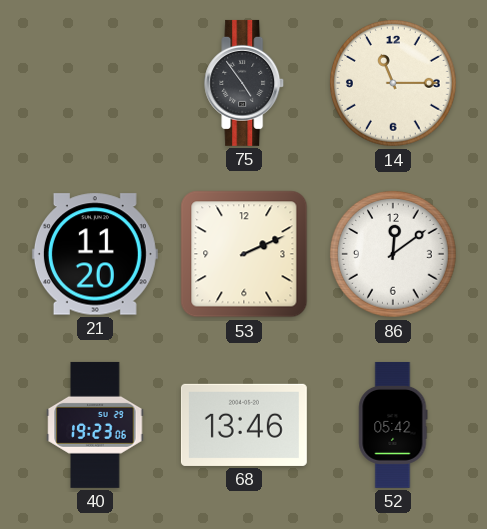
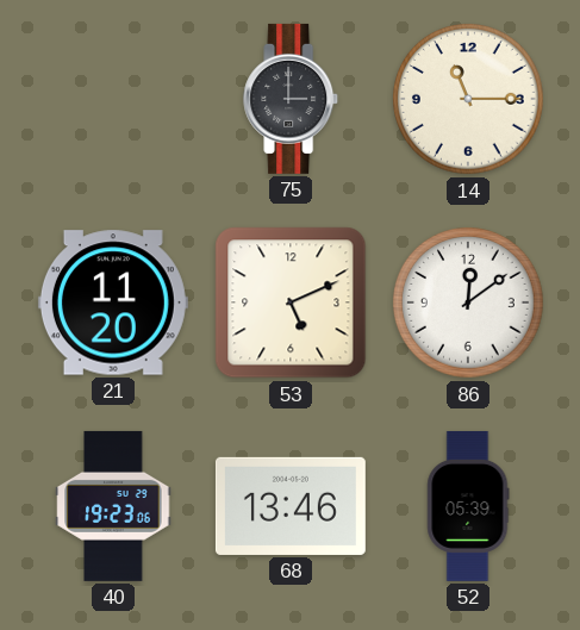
75: 4:54 -> 3:00 (292, 99)
53: 2:11 -> 5:11 (291, 302)
52: 05:42 -> 05:39 (468, 506)
